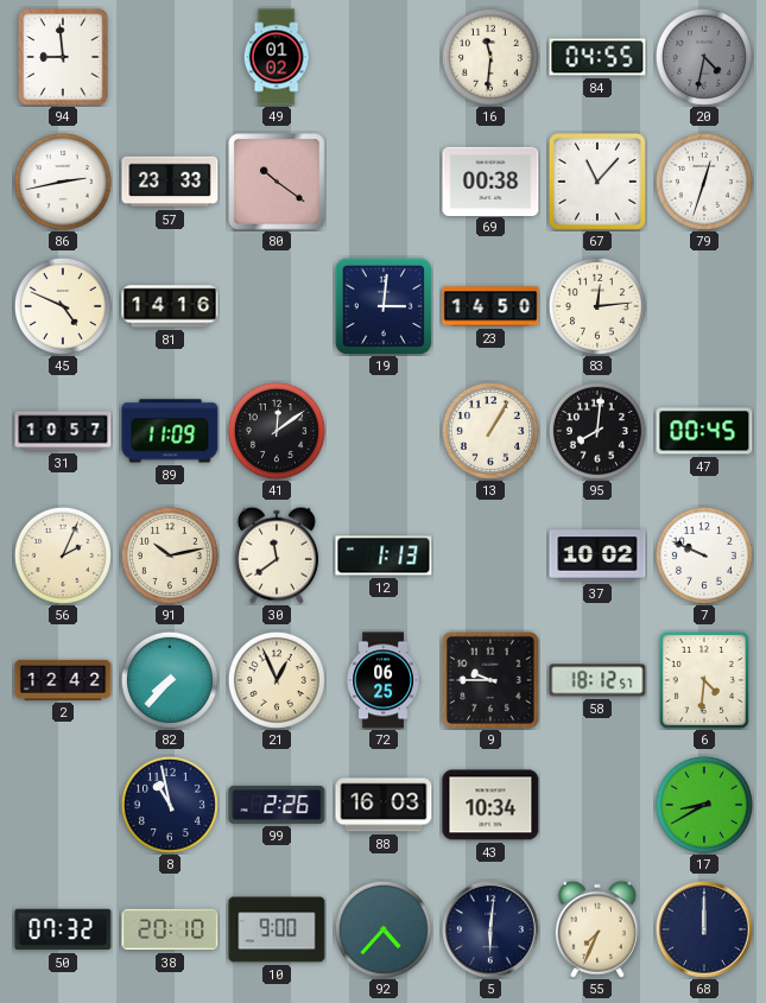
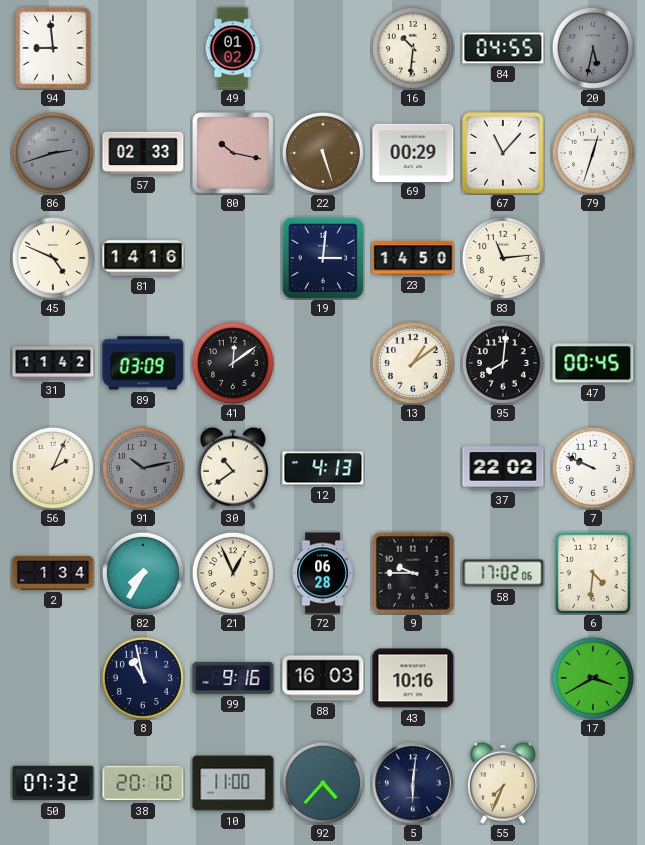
16: 11:31 -> 10:31 (413, 48)
20: 4:32 -> 5:32 (593, 48)
86: 2:43 -> 2:42 (53, 153)
86 dial: white -> grey (53, 153)
57: 23:33 -> 02:33 (143, 153)
80: 10:21 -> 10:17 (233, 153)
22: none -> 5:27 (323, 153)
69: 00:38 -> 00:29 (413, 152)
83: 12:14 -> 11:14 (503, 258)
31: 10:57 -> 11:42 (53, 363)
89: 11:09 -> 03:09 (143, 363)
13: 1:05 -> 1:09 (413, 363)
91 dial: cream -> grey (143, 468)
30: 11:39 -> 10:39 (233, 468)
12: 1:13 -> 4:13 (323, 468)
37: 10:02 -> 22:02 (503, 468)
2: 12:42 -> 1:34 (53, 573)
82: 7:37 -> 7:35 (143, 573)
72: 06:25 -> 06:28 (323, 573)
58: 18:12 -> 17:02 (503, 573)
99: 2:26 -> 9:16 (233, 678)
43: 10:34 -> 10:16 (413, 678)
17: 8:40 -> 3:40 (593, 678)
10: 9:00 -> 11:00 (233, 783)
68: 12:00 -> none (704, 929)
